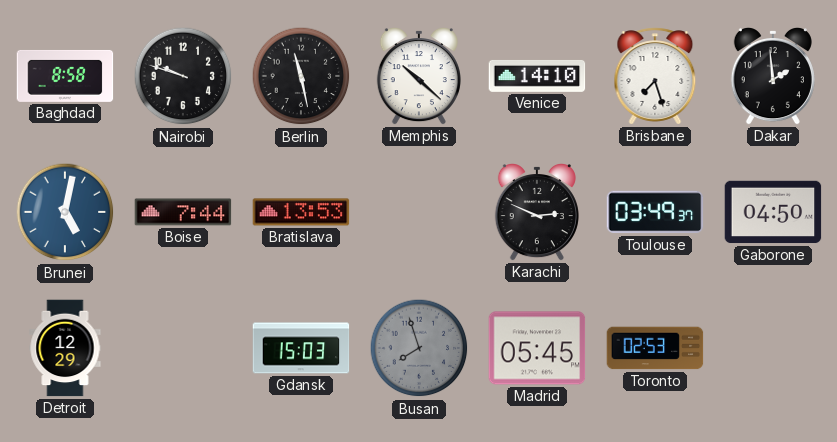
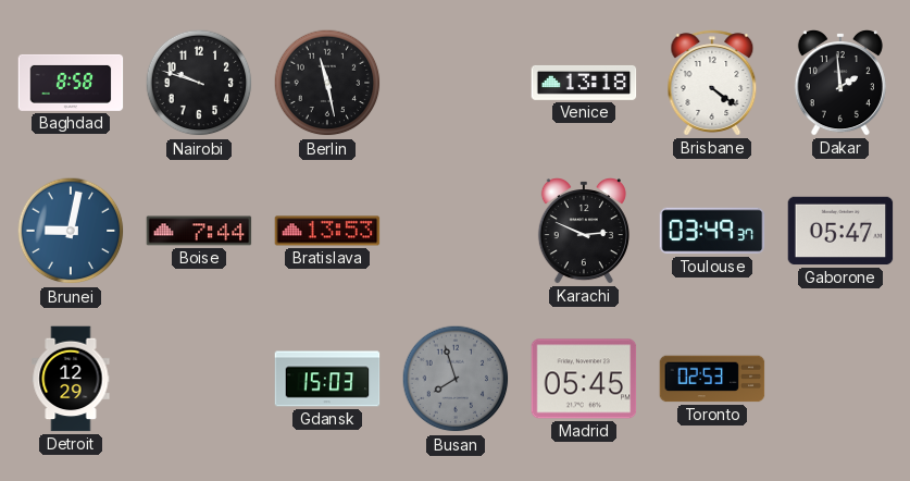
Memphis: 10:22 -> none (419, 77)
Venice: 14:10 -> 13:18 (584, 83)
Brisbane: 7:27 -> 4:21 (712, 83)
Brunei: 5:02 -> 9:02 (71, 231)
Gaborone: 04:50 -> 05:47 (840, 231)
